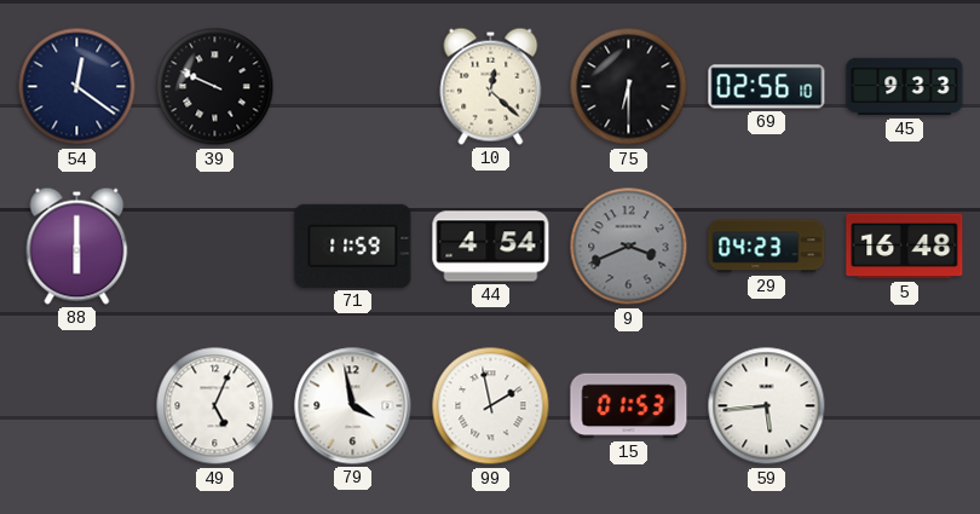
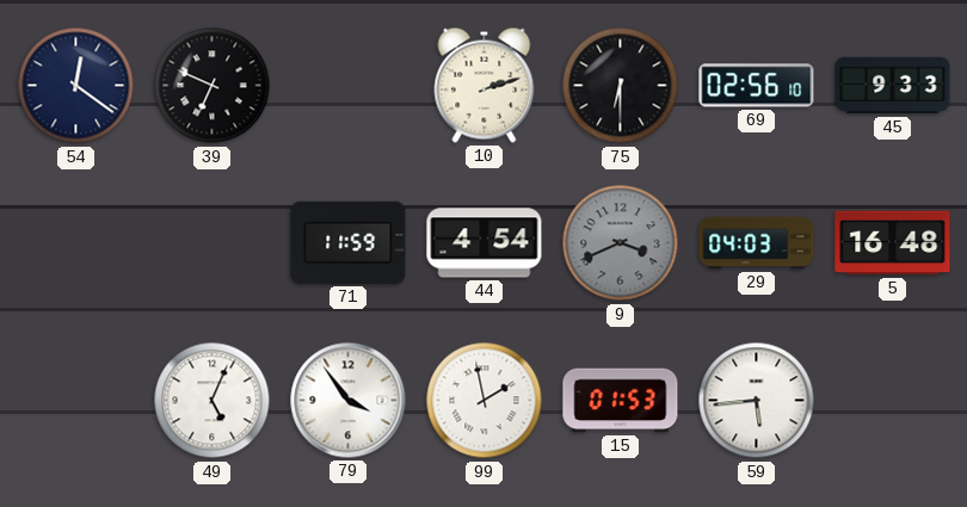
39: 9:49 -> 6:49 (213, 86)
10: 12:22 -> 2:12 (485, 85)
88: 6:00 -> none (77, 246)
29: 04:23 -> 04:03 (757, 243)
79: 3:58 -> 3:54 (349, 401)
